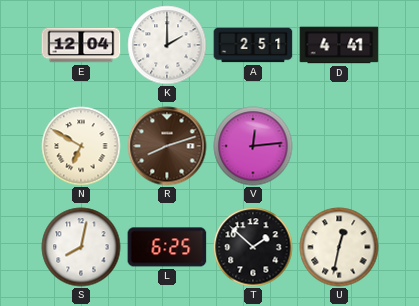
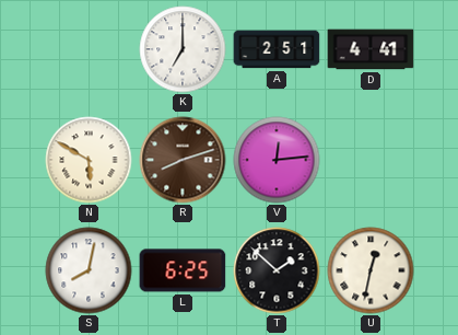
E: 12:04 -> none (81, 45)
K: 2:00 -> 7:00 (183, 49)
N: 6:50 -> 5:50 (89, 160)
